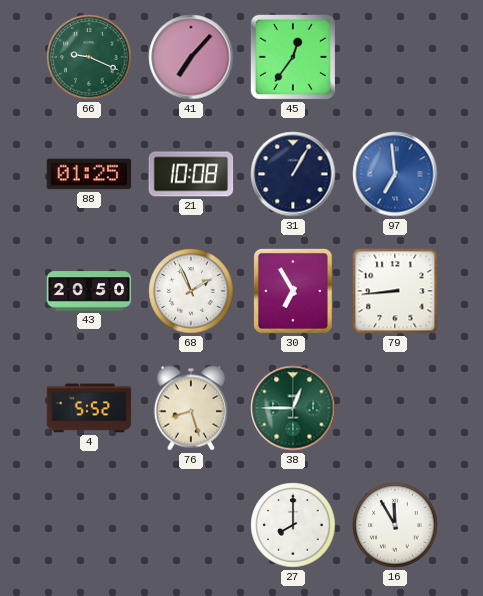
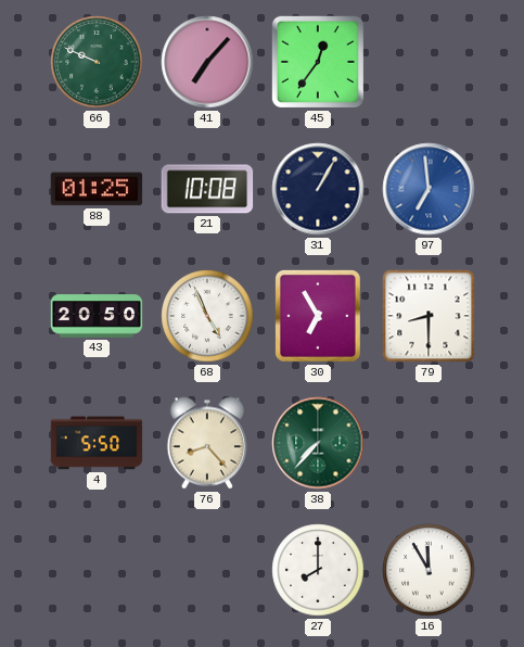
66: 9:19 -> 9:49 (97, 62)
68: 1:56 -> 4:56 (207, 316)
79: 8:44 -> 8:30 (429, 316)
4: 5:52 -> 5:50 (97, 443)
76: 8:27 -> 8:23 (207, 443)
38: 12:45 -> 7:37 (318, 443)
